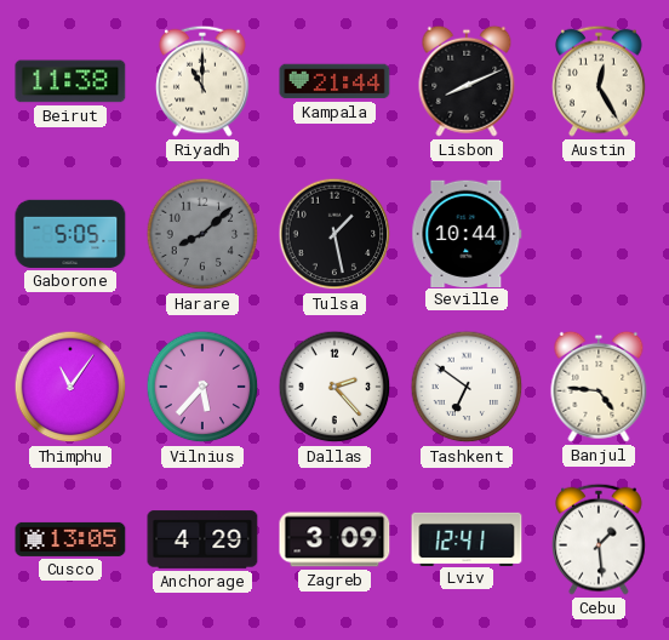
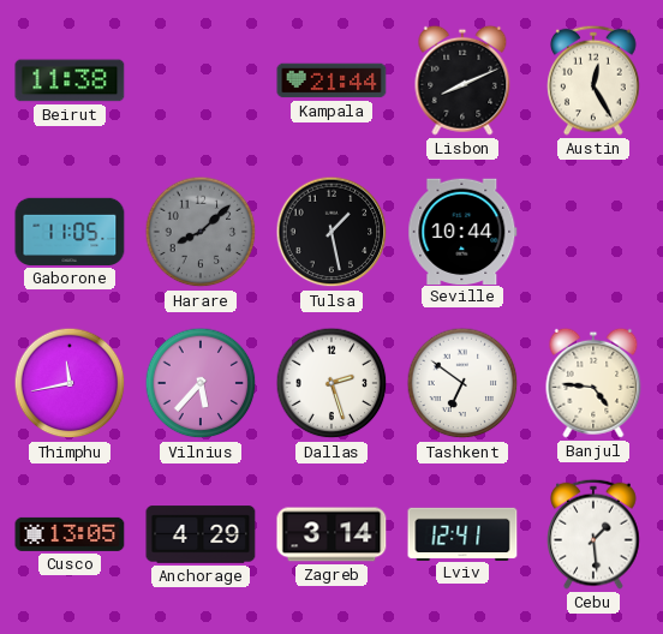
Riyadh: 11:00 -> none (202, 81)
Gaborone: 5:05 -> 11:05 (70, 232)
Thimphu: 11:06 -> 11:43 (70, 383)
Dallas: 2:23 -> 2:27 (331, 383)
Zagreb: 3:09 -> 3:14 (331, 534)
